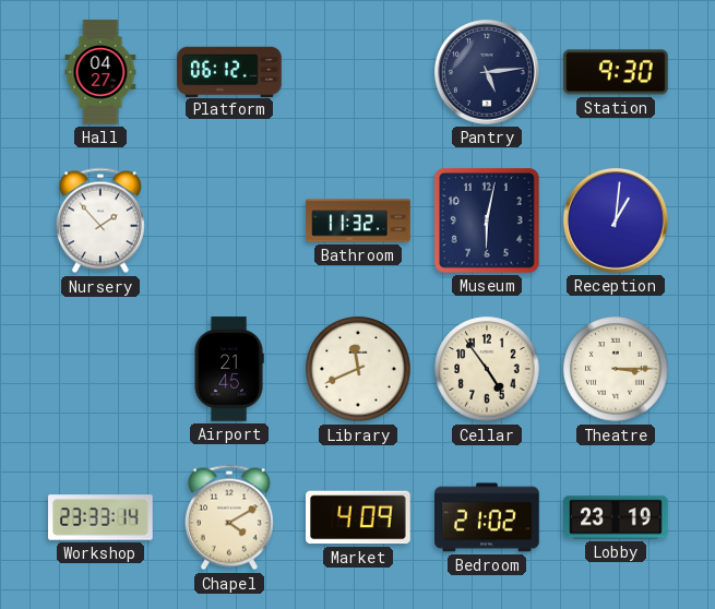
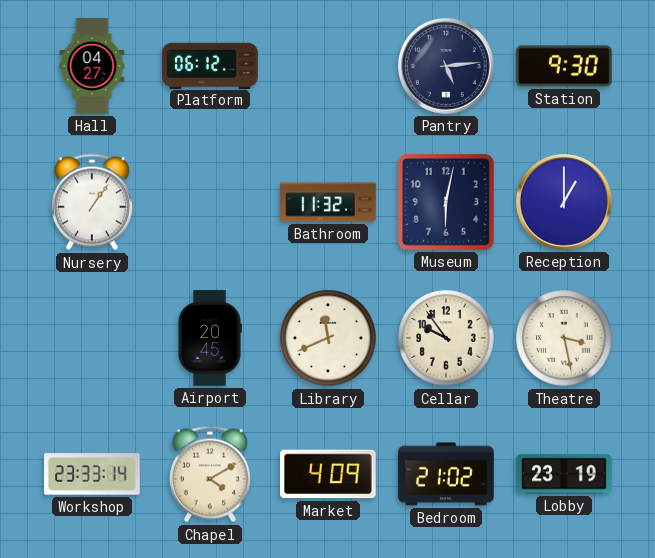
Nursery: 1:53 -> 1:06 (92, 202)
Reception: 1:01 -> 1:00 (564, 202)
Airport: 21:45 -> 20:45 (210, 338)
Cellar: 4:54 -> 9:54 (446, 338)
Theatre: 3:15 -> 3:28 (564, 338)
